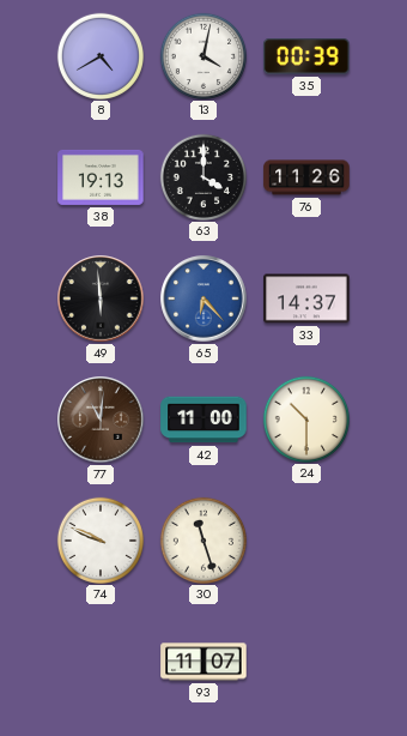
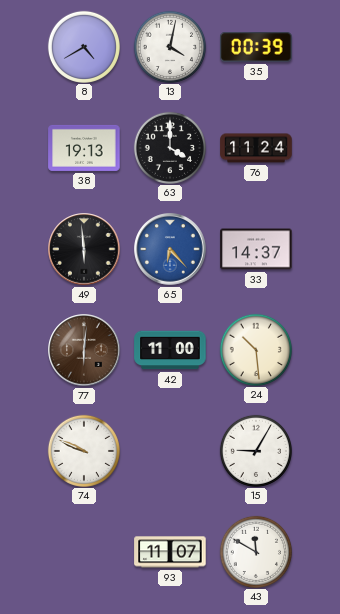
76: 11:26 -> 11:24 (256, 148)
77: 11:01 -> 6:01 (84, 350)
24: 10:30 -> 10:29 (255, 349)
30: 11:27 -> none (202, 539)
15: none -> 9:05 (255, 450)
43: none -> 11:50 (255, 551)
